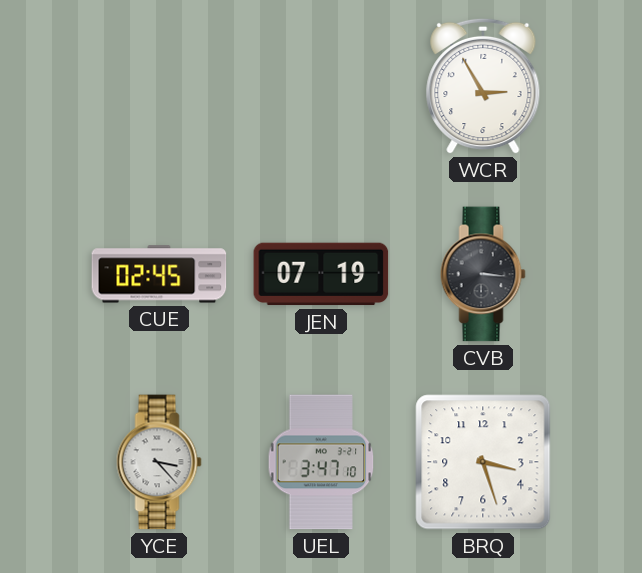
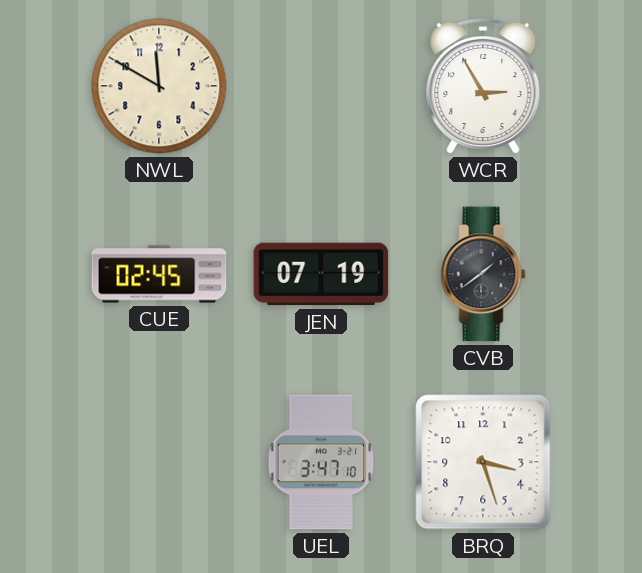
NWL: none -> 11:50 (159, 86)
CVB: 3:16 -> 1:39 (483, 274)
YCE: 3:23 -> none (159, 462)
